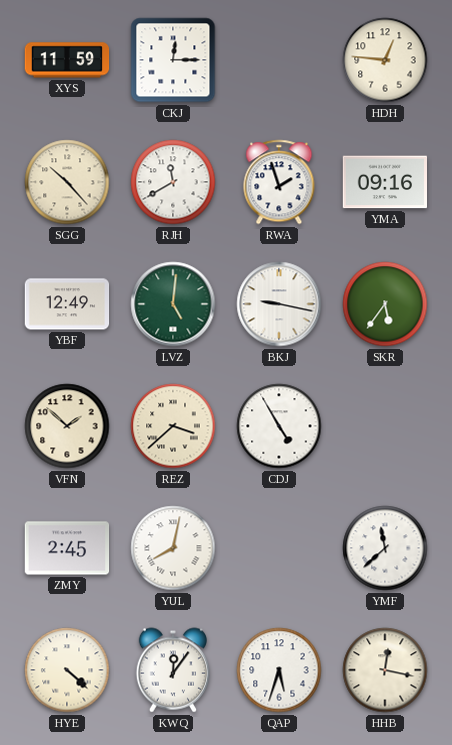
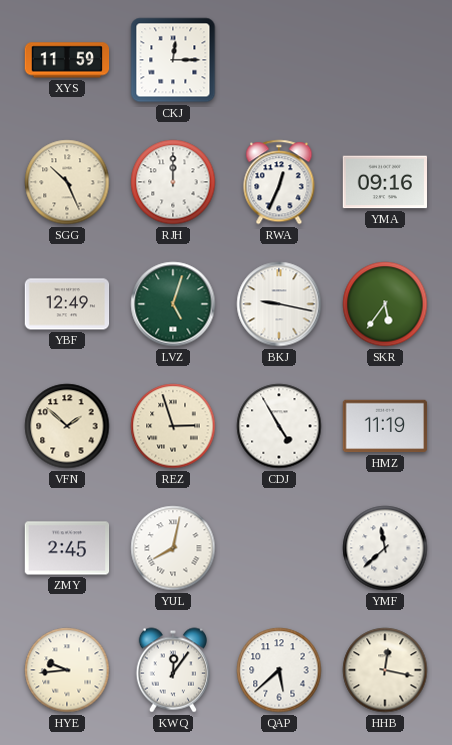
HDH: 12:46 -> none (385, 60)
SGG: 10:23 -> 10:26 (67, 182)
RJH: 11:40 -> 12:00 (173, 182)
RWA: 1:57 -> 12:34 (279, 182)
LVZ: 5:01 -> 5:03 (173, 304)
REZ: 3:38 -> 2:57 (173, 426)
HMZ: none -> 11:19 (385, 426)
HYE: 4:22 -> 9:44 (67, 670)
QAP: 5:33 -> 5:38 (279, 670)
